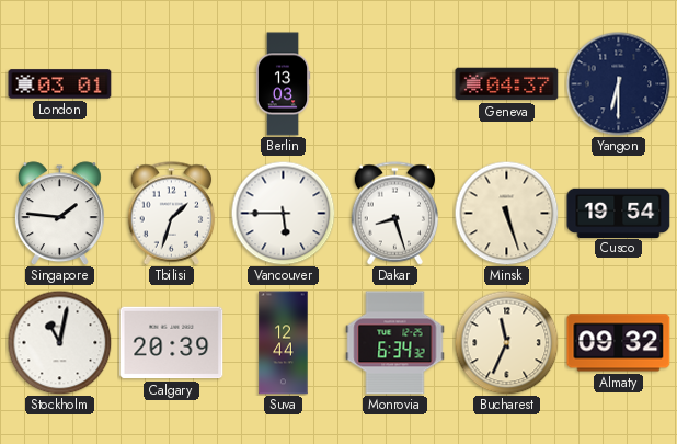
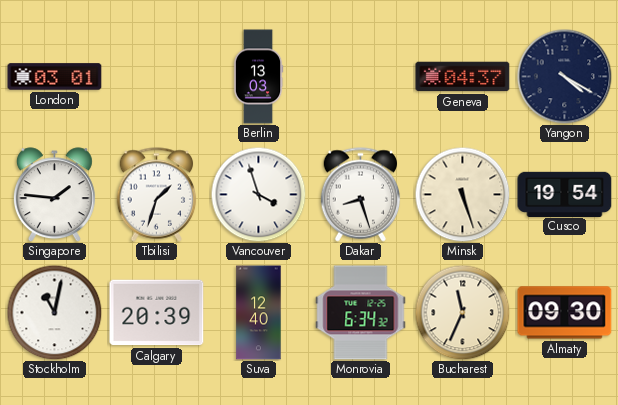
Yangon: 6:30 -> 4:20 (564, 76)
Vancouver: 5:45 -> 3:57 (258, 194)
Suva: 12:44 -> 12:40 (259, 313)
Almaty: 09:32 -> 09:30 (565, 313)
